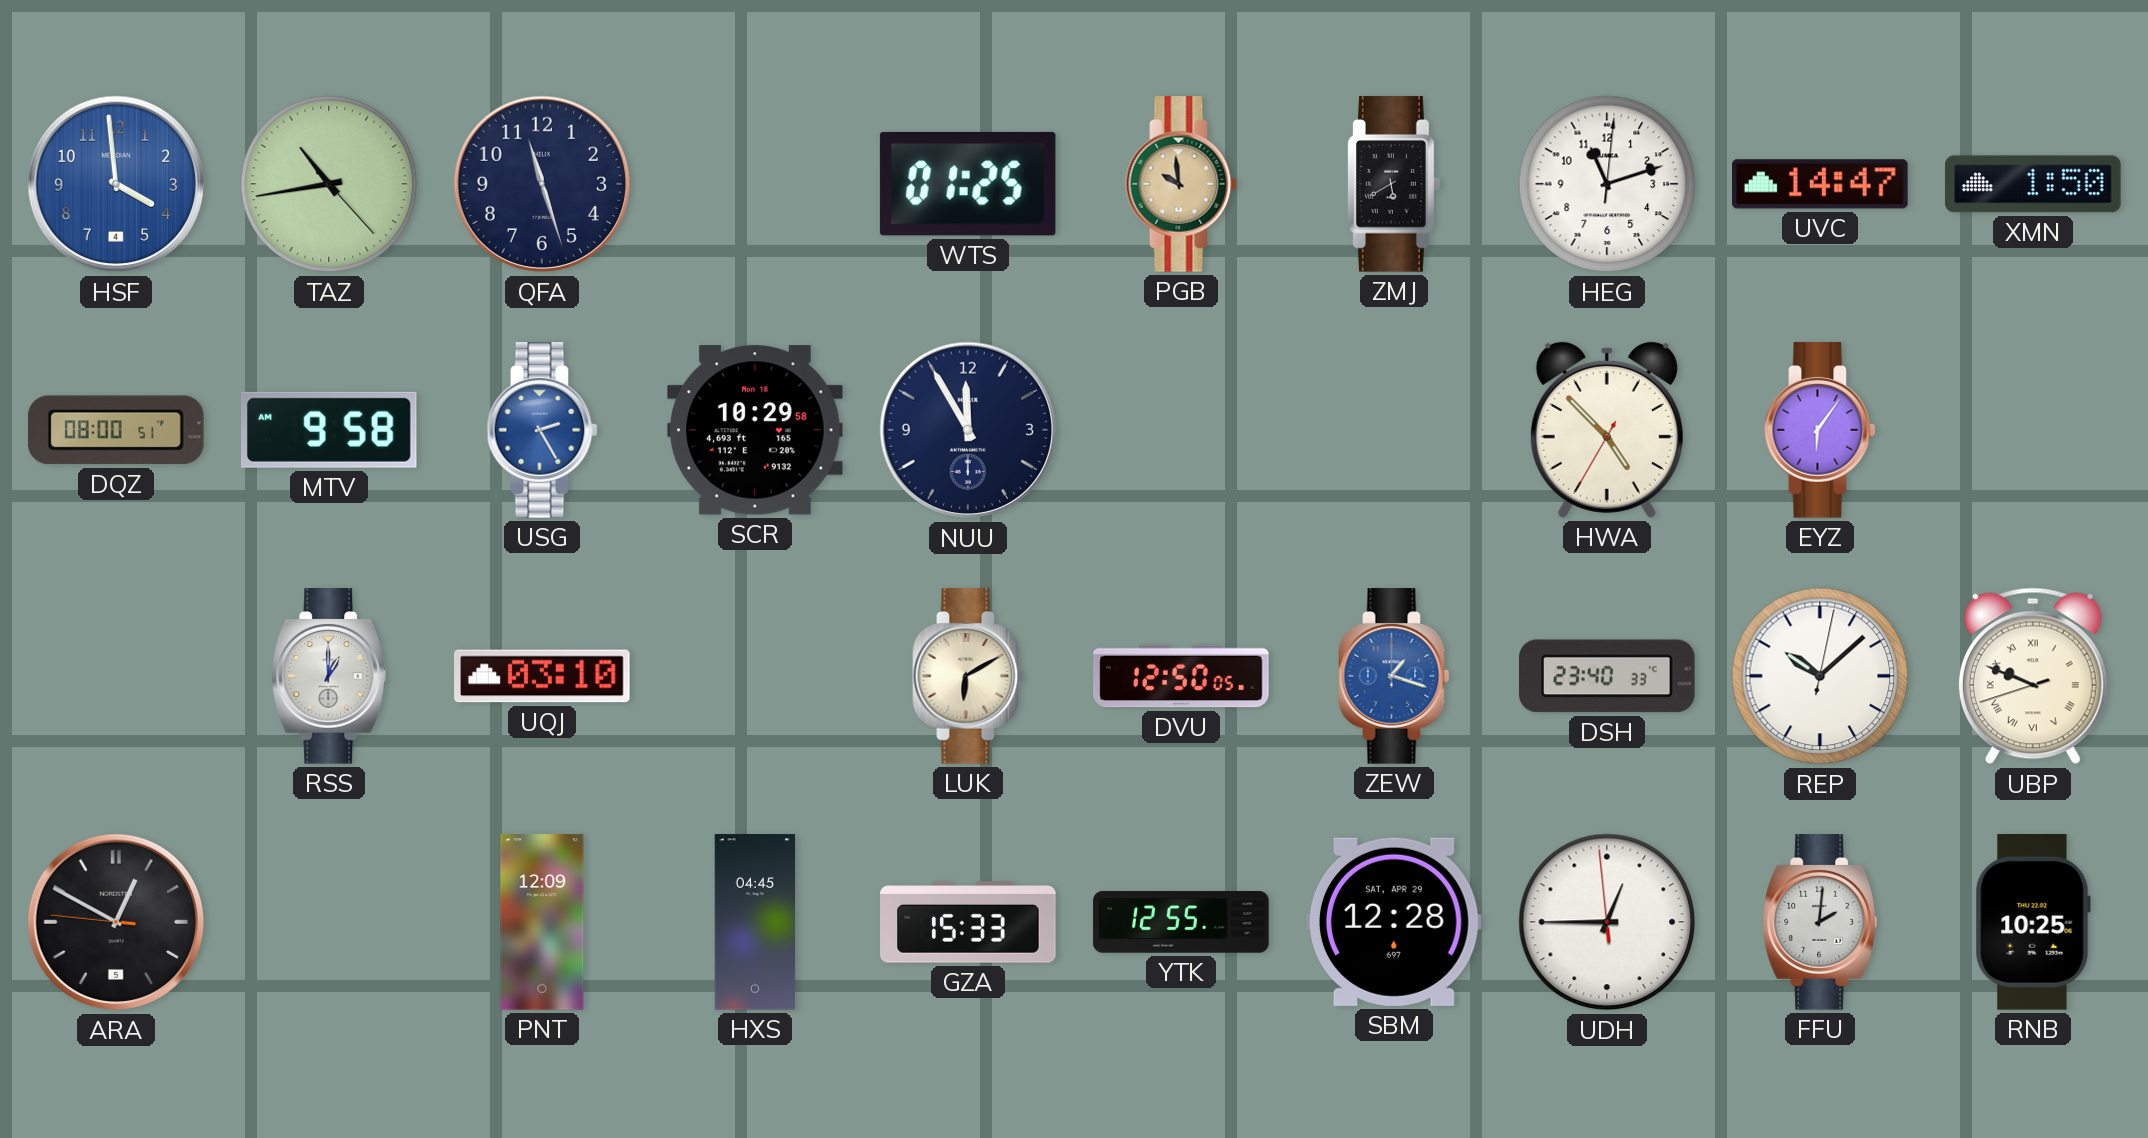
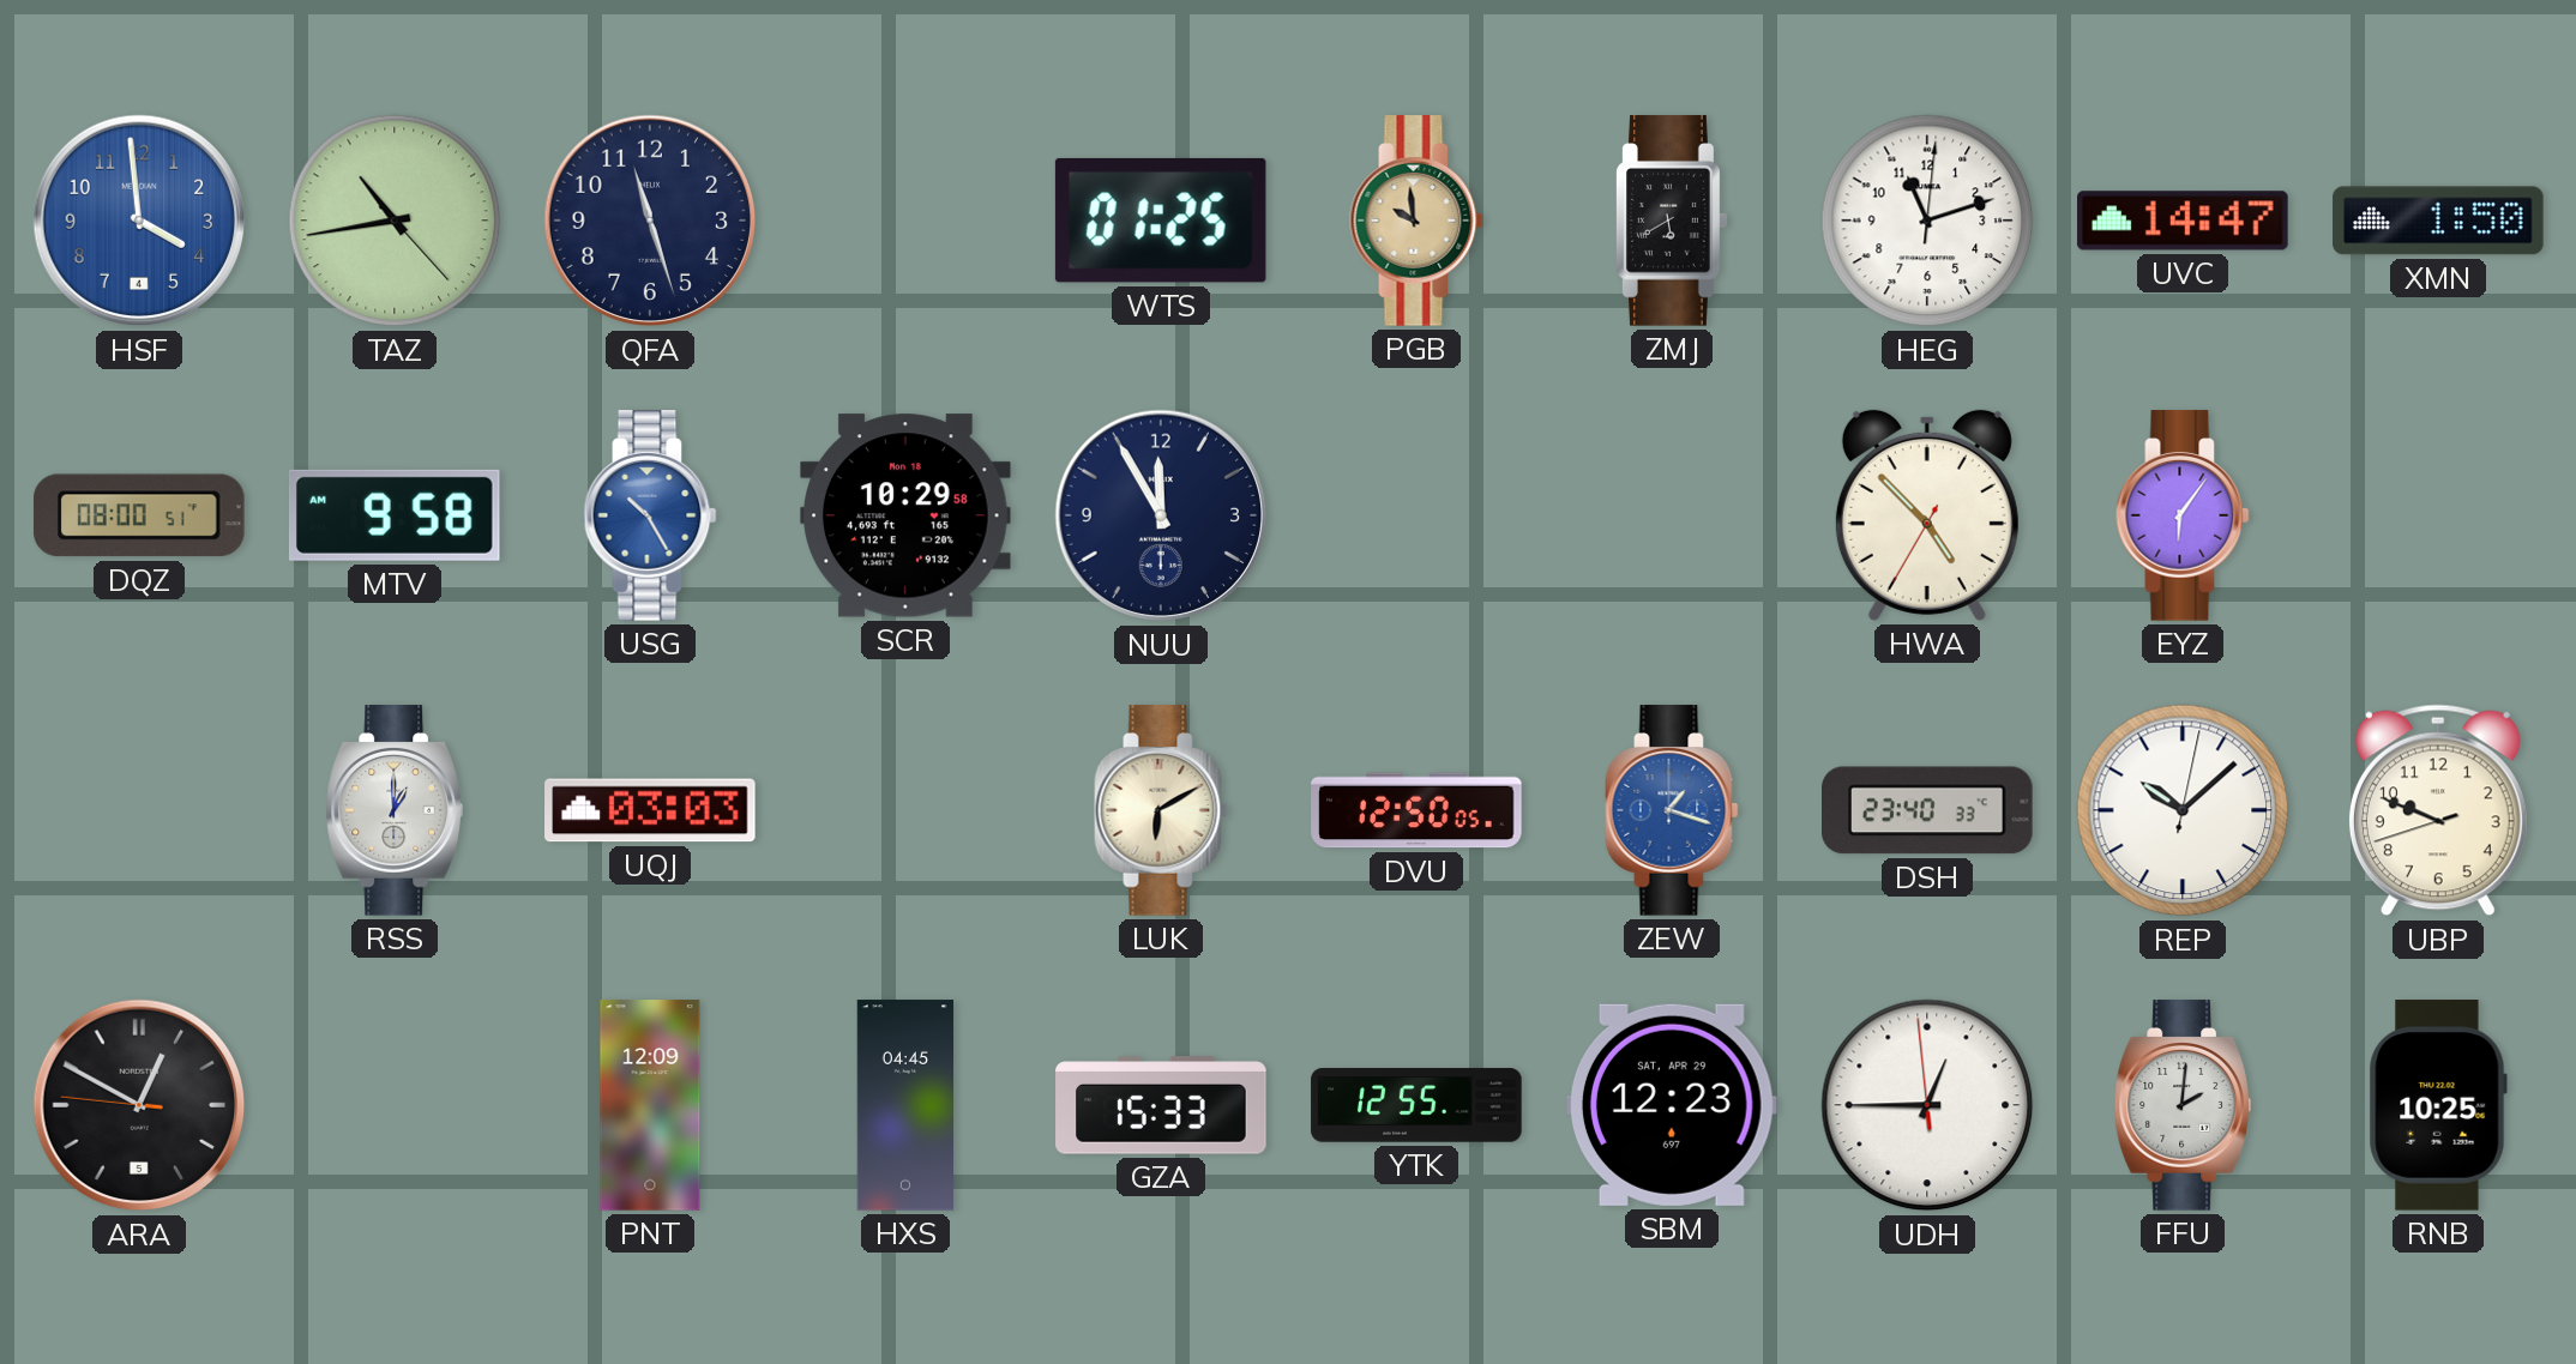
USG: 2:25 -> 10:25 (650, 515)
UQJ: 03:10 -> 03:03 (650, 810)
UBP numerals: Roman -> Arabic (2438, 810)
SBM: 12:28 -> 12:23 (1672, 1105)
